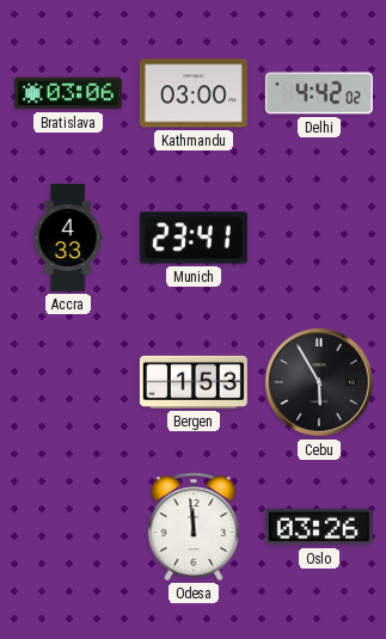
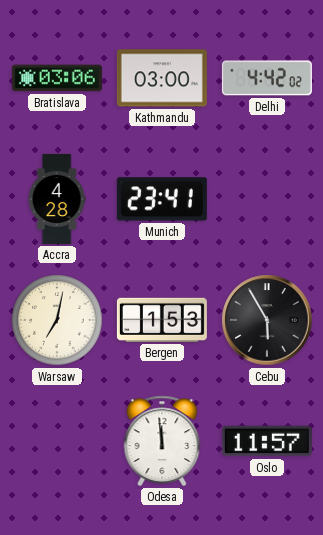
Accra: 4:33 -> 4:28 (57, 199)
Warsaw: none -> 7:02 (57, 320)
Oslo: 03:26 -> 11:57 (267, 441)
